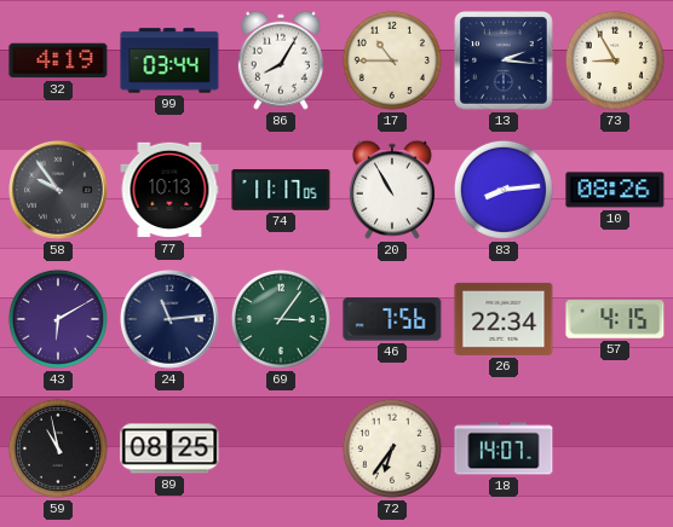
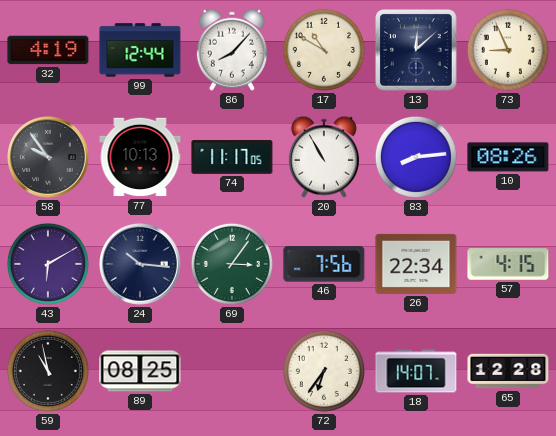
99: 03:44 -> 12:44 (140, 50)
86: 8:05 -> 8:07 (232, 50)
17: 10:45 -> 10:50 (324, 50)
13: 2:16 -> 12:08 (416, 50)
73: 8:55 -> 8:56 (508, 50)
24: 11:14 -> 10:16 (141, 265)
65: none -> 12:28 (508, 371)
